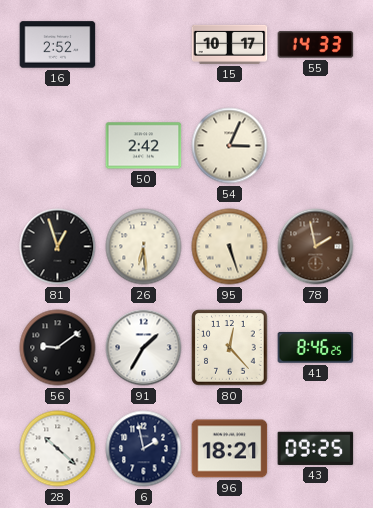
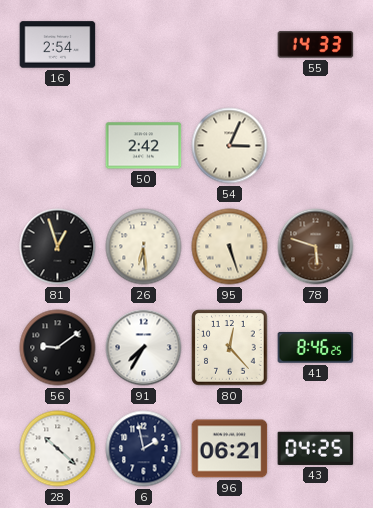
16: 2:52 -> 2:54 (58, 45)
15: 10:17 -> none (230, 44)
78: 1:58 -> 5:48 (316, 247)
91: 1:35 -> 7:35 (144, 348)
96: 18:21 -> 06:21 (230, 449)
43: 09:25 -> 04:25 (316, 448)
